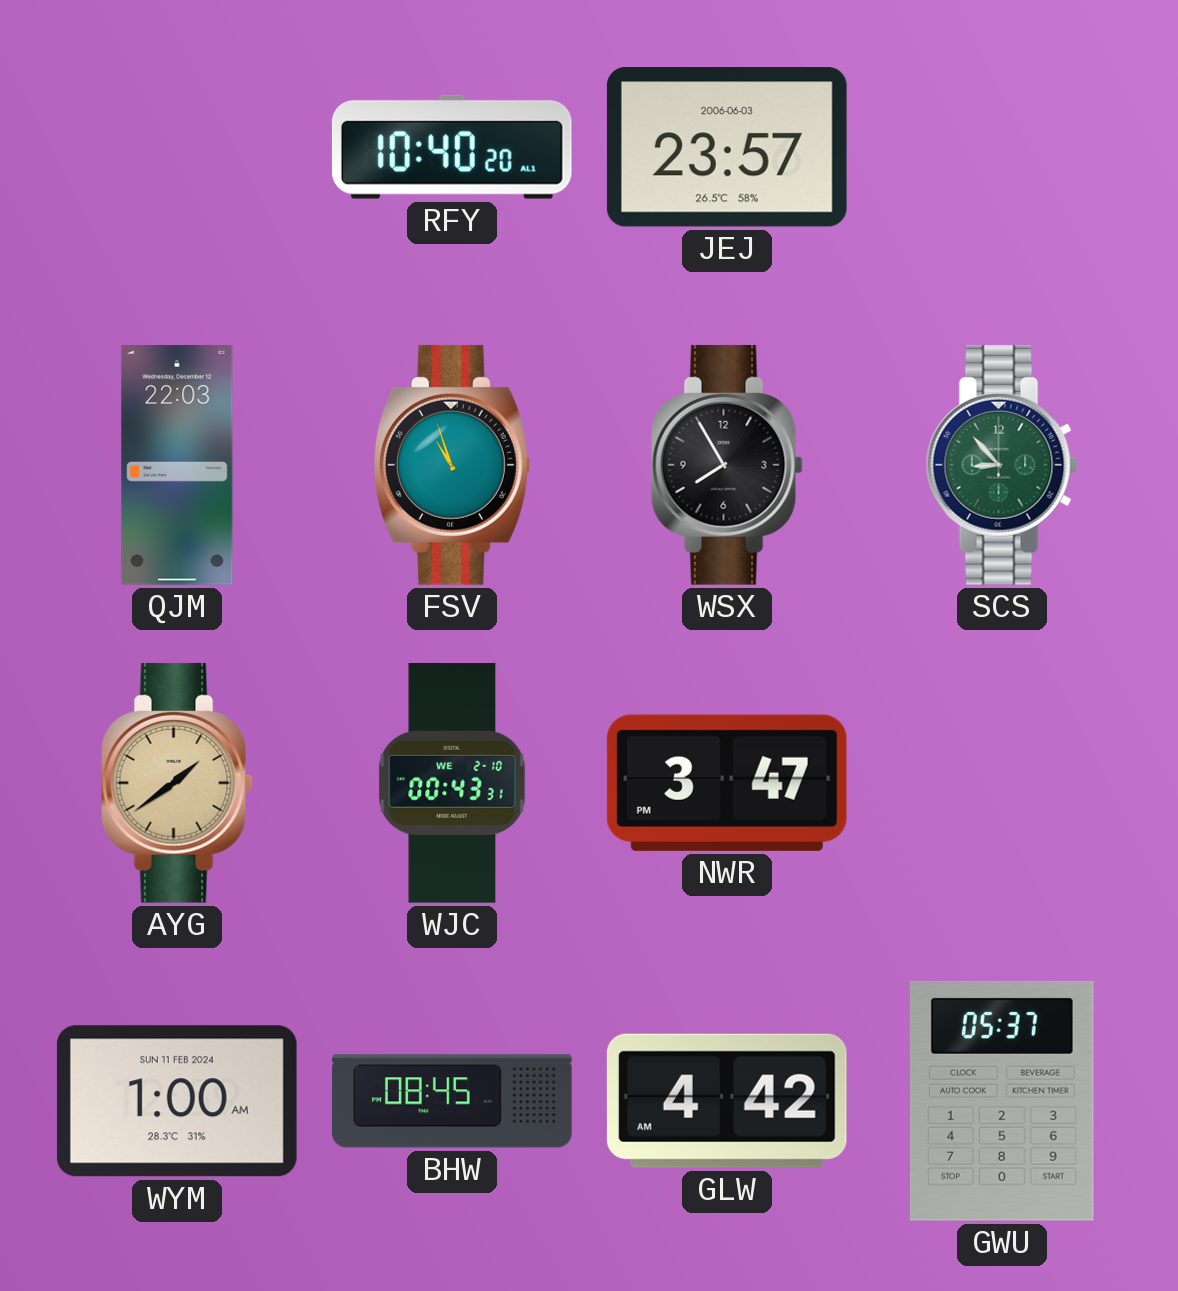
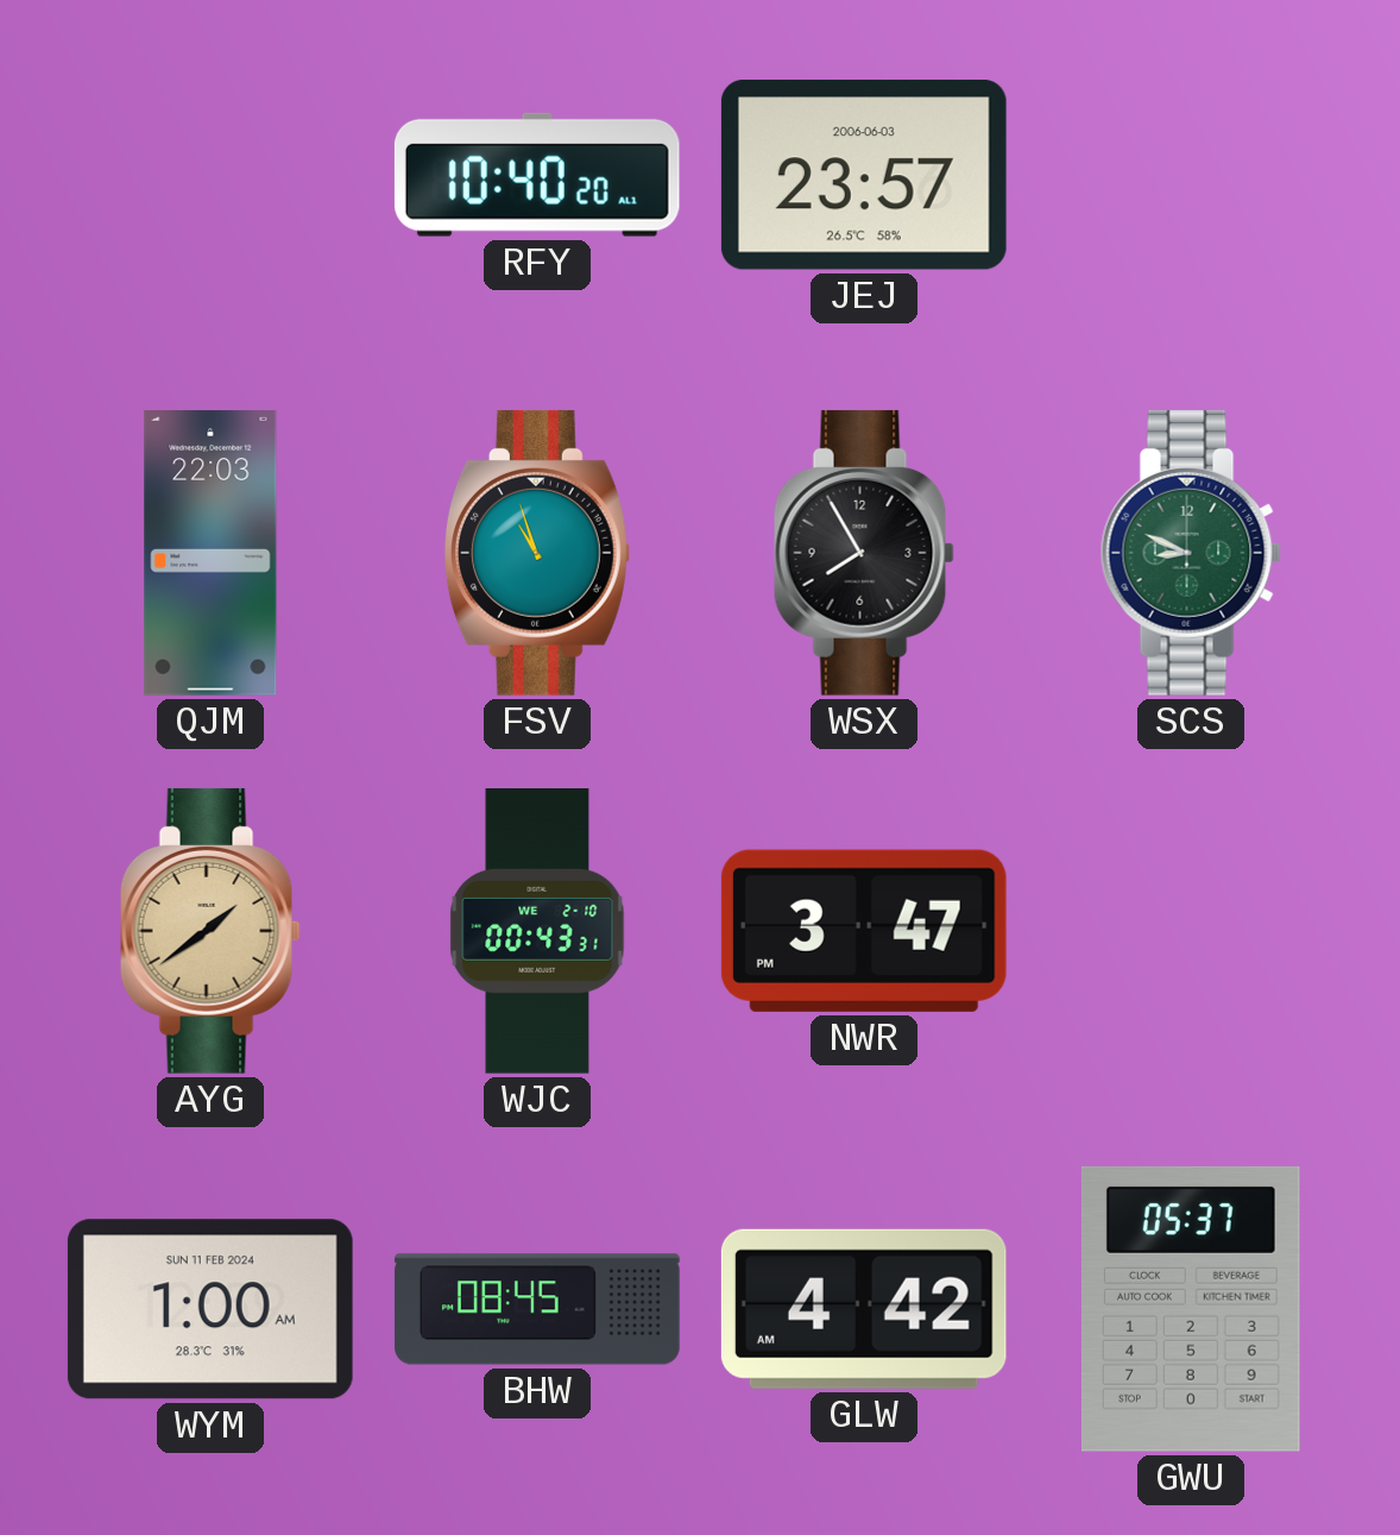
SCS: 8:53 -> 8:49 (1191, 553)
